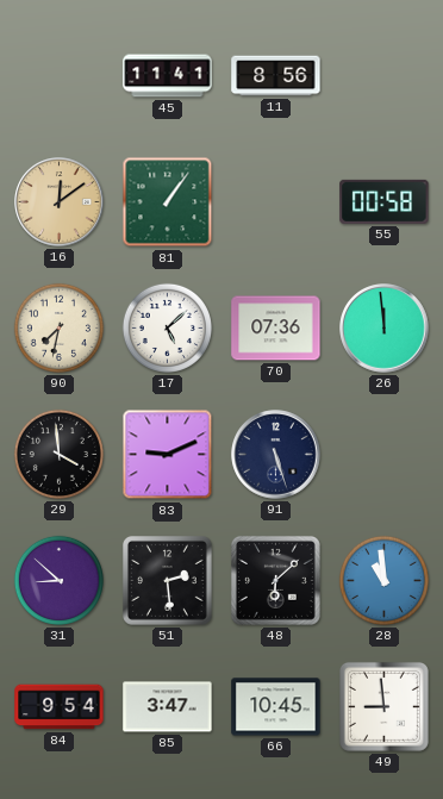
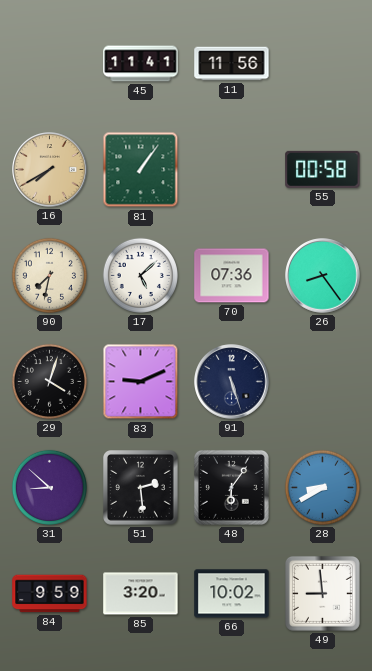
11: 8:56 -> 11:56 (232, 64)
16: 12:09 -> 7:40 (50, 170)
26: 11:59 -> 8:24 (323, 276)
29: 3:59 -> 4:03 (49, 381)
48: 6:08 -> 6:06 (231, 487)
28: 10:59 -> 8:40 (322, 487)
84: 9:54 -> 9:59 (50, 594)
85: 3:47 -> 3:20 (141, 594)
66: 10:45 -> 10:02 (232, 594)
